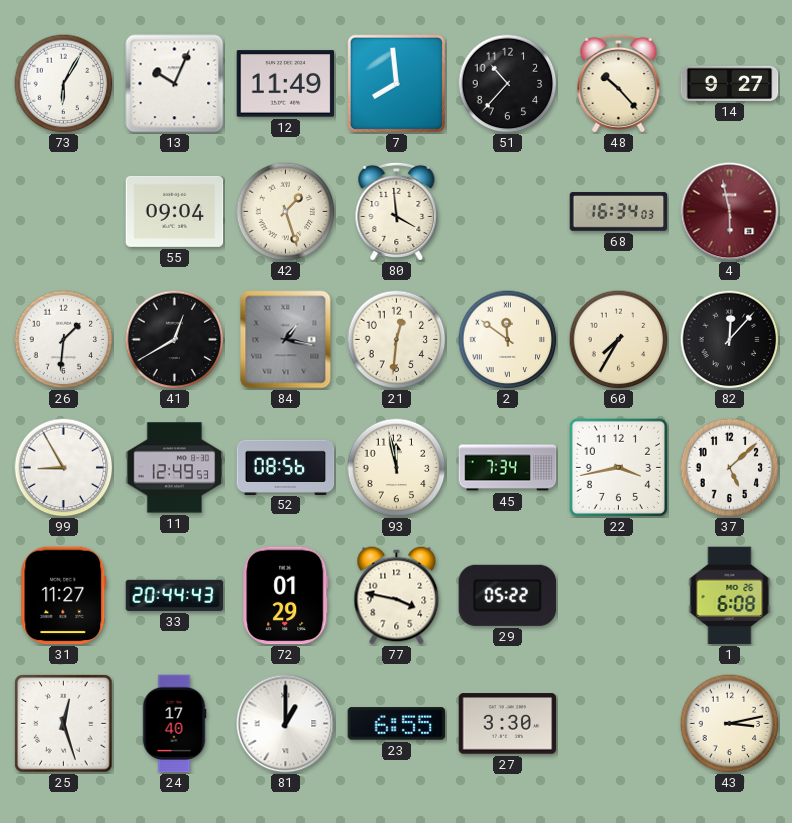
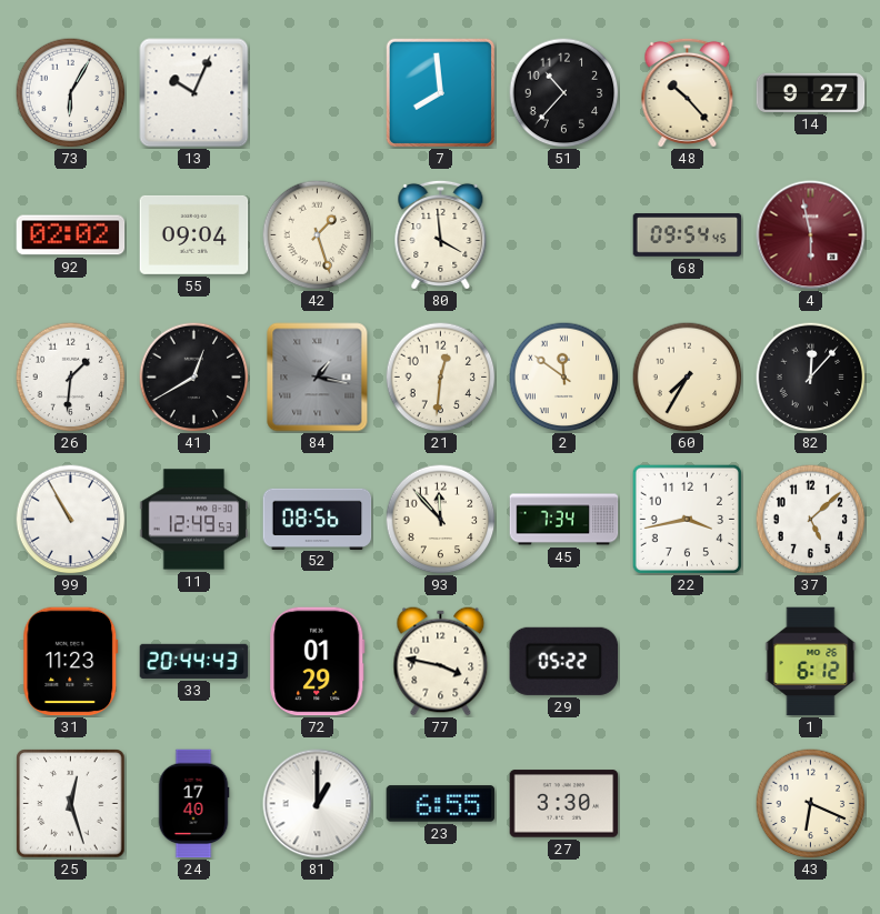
12: 11:49 -> none (286, 84)
92: none -> 02:02 (71, 235)
68: 16:34 -> 09:54 (688, 235)
99: 8:55 -> 10:55 (71, 520)
93: 11:58 -> 11:53 (441, 520)
31: 11:27 -> 11:23 (71, 662)
1: 6:08 -> 6:12 (811, 662)
43: 3:13 -> 6:19 (811, 804)
